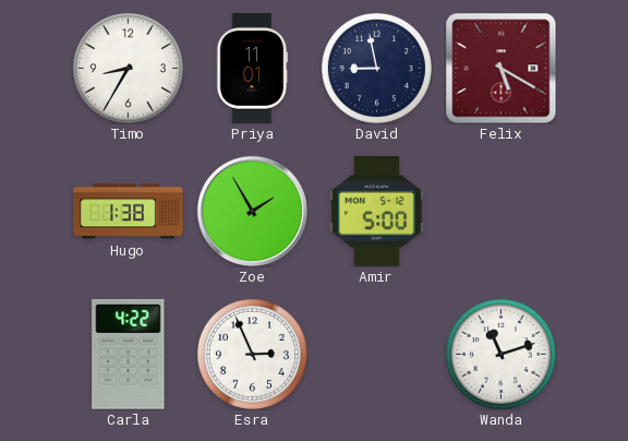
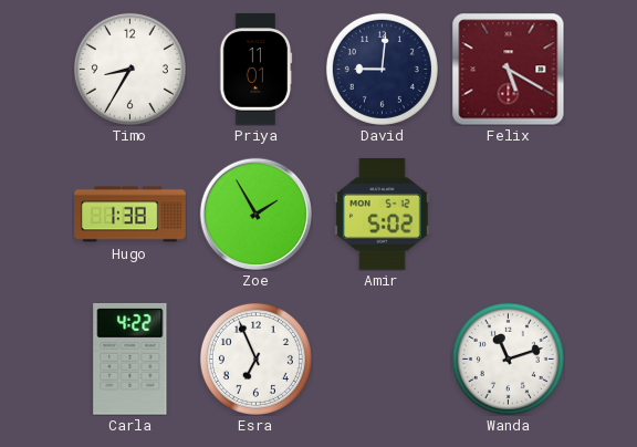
David: 8:58 -> 9:01 (382, 69)
Amir: 5:00 -> 5:02 (383, 215)
Esra: 2:56 -> 6:56 (255, 358)
